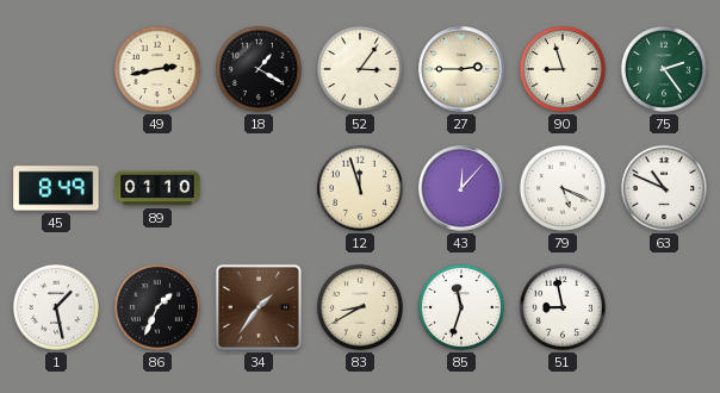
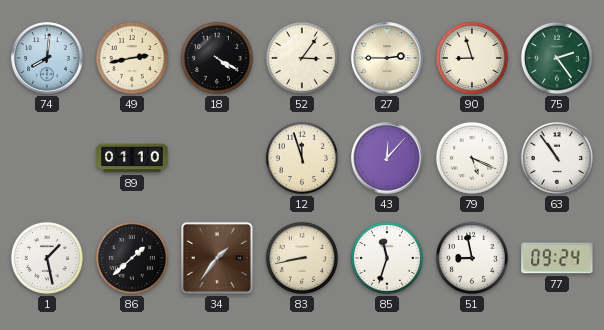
74: none -> 8:01 (47, 58)
18: 1:20 -> 4:20 (217, 58)
45: 8:49 -> none (56, 188)
63: 10:49 -> 10:54 (557, 158)
86: 1:34 -> 1:38 (132, 258)
83: 8:40 -> 8:43 (302, 258)
77: none -> 09:24 (557, 258)
